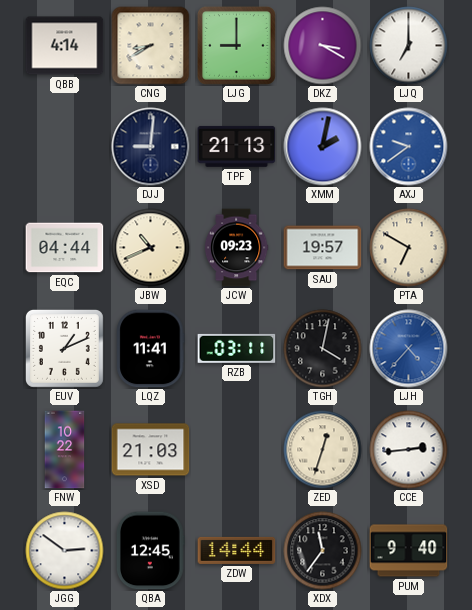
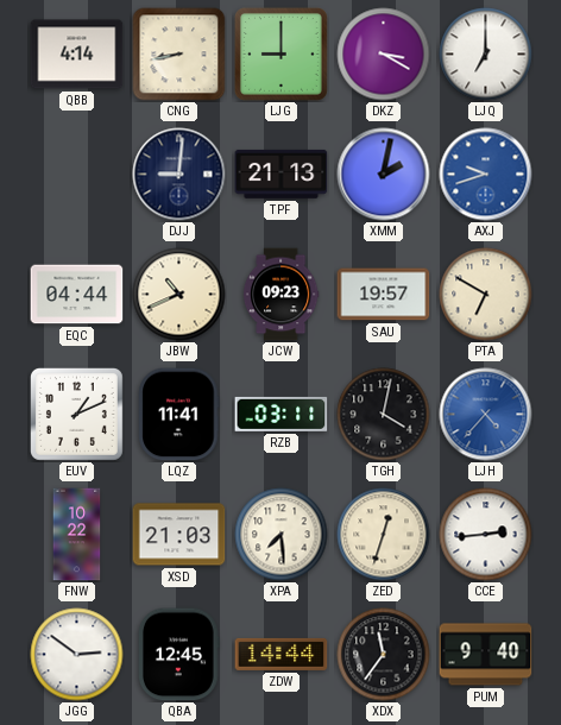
CNG: 8:40 -> 8:43 (179, 55)
AXJ: 9:39 -> 9:42 (486, 175)
XPA: none -> 7:29 (282, 535)
